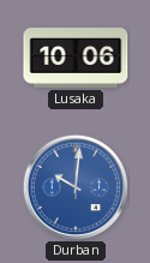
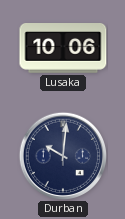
Durban dial: blue -> navy (62, 155)
